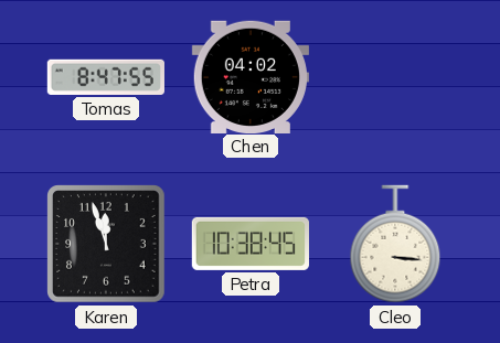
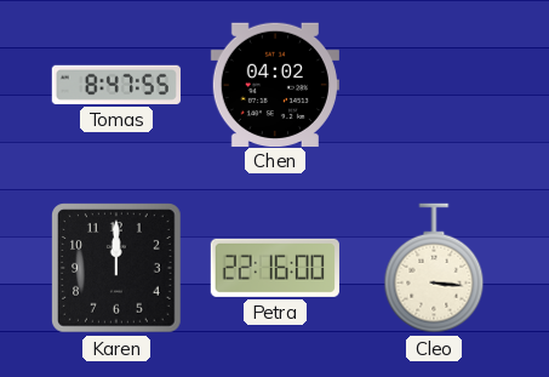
Karen: 11:57 -> 12:00 (116, 268)
Petra: 10:38 -> 22:16 (275, 268)
